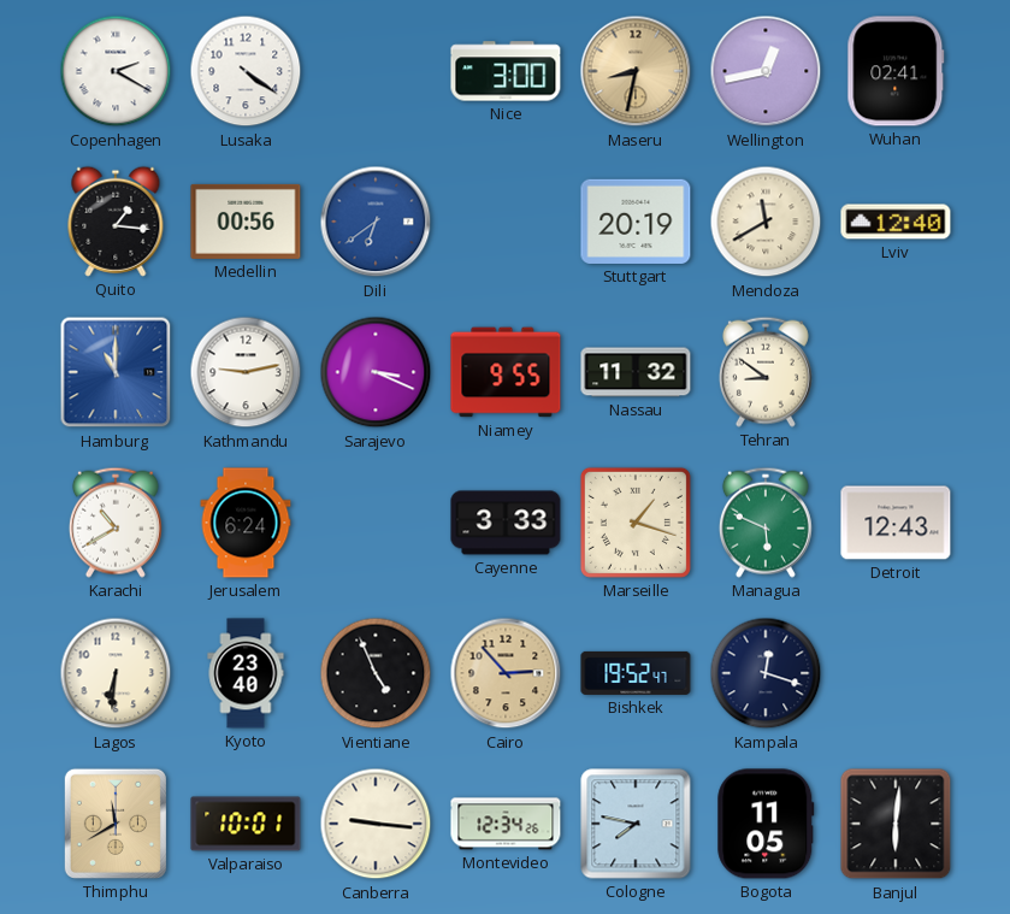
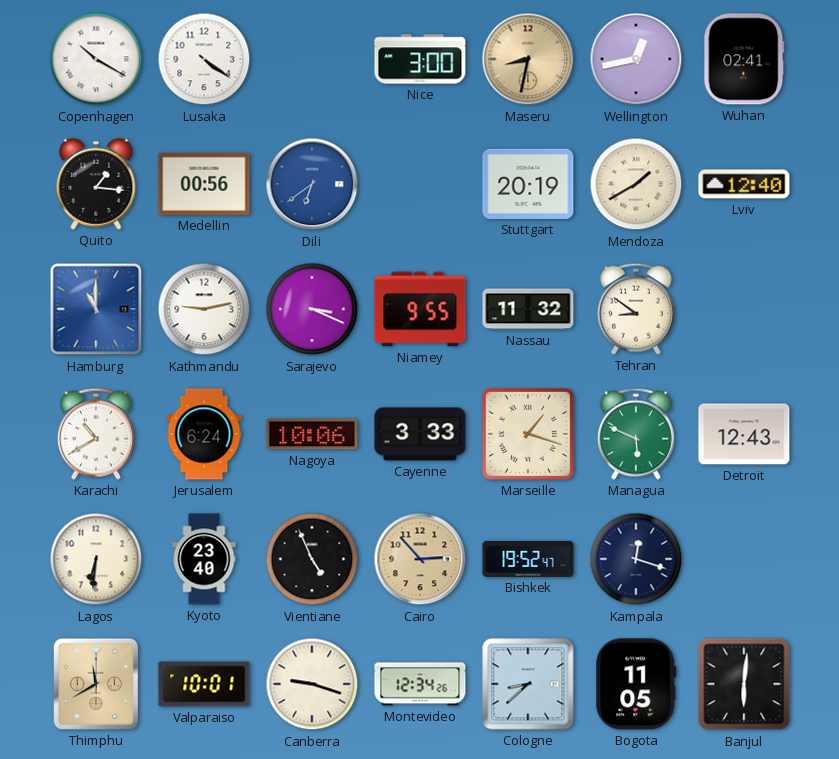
Copenhagen: 2:20 -> 10:20 (96, 59)
Mendoza: 11:40 -> 1:40 (636, 184)
Nagoya: none -> 10:06 (312, 434)
Canberra: 9:16 -> 9:18 (312, 684)
Cologne: 7:47 -> 8:38 (528, 684)
